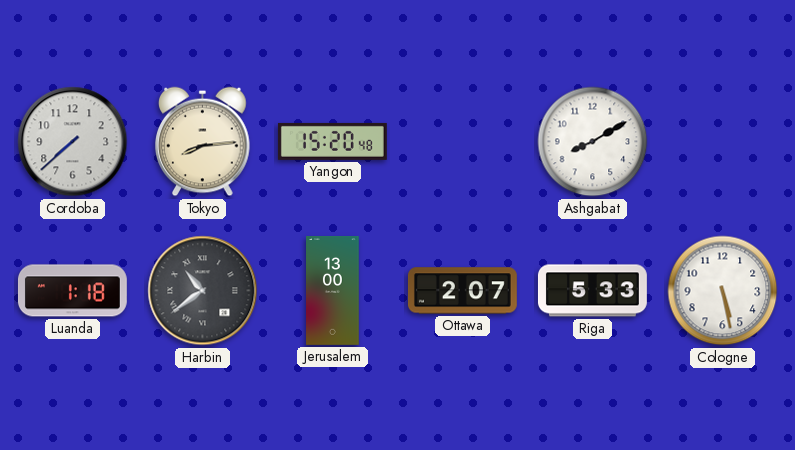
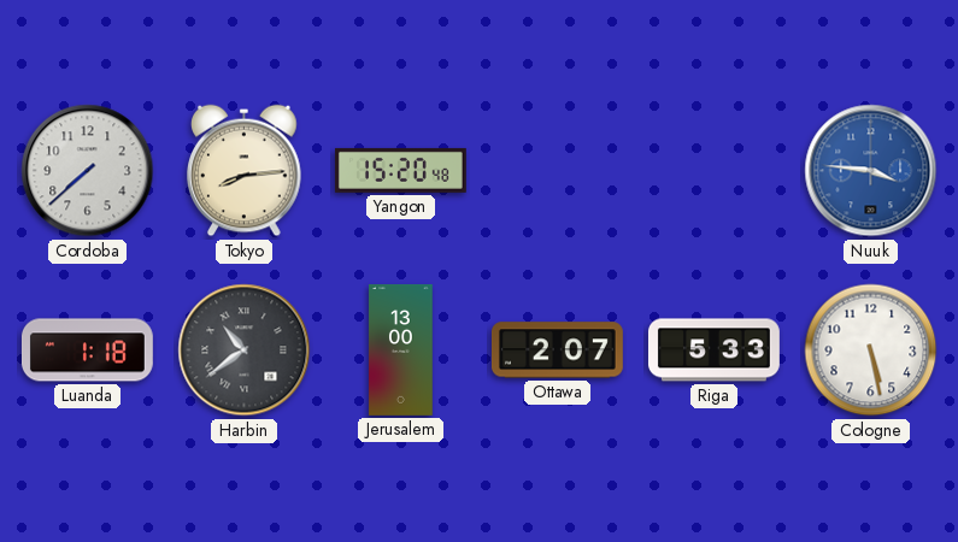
Ashgabat: 8:10 -> none (593, 142)
Nuuk: none -> 3:46 (871, 171)
